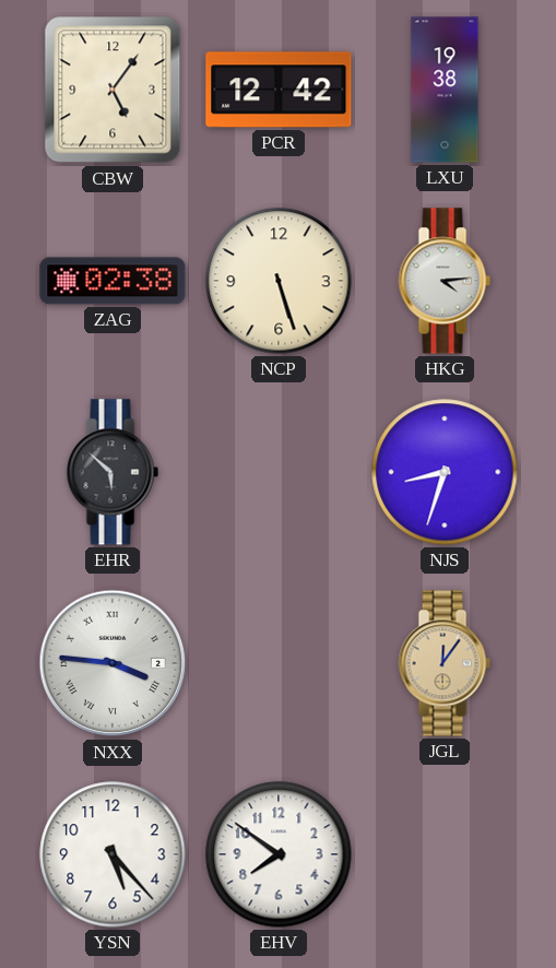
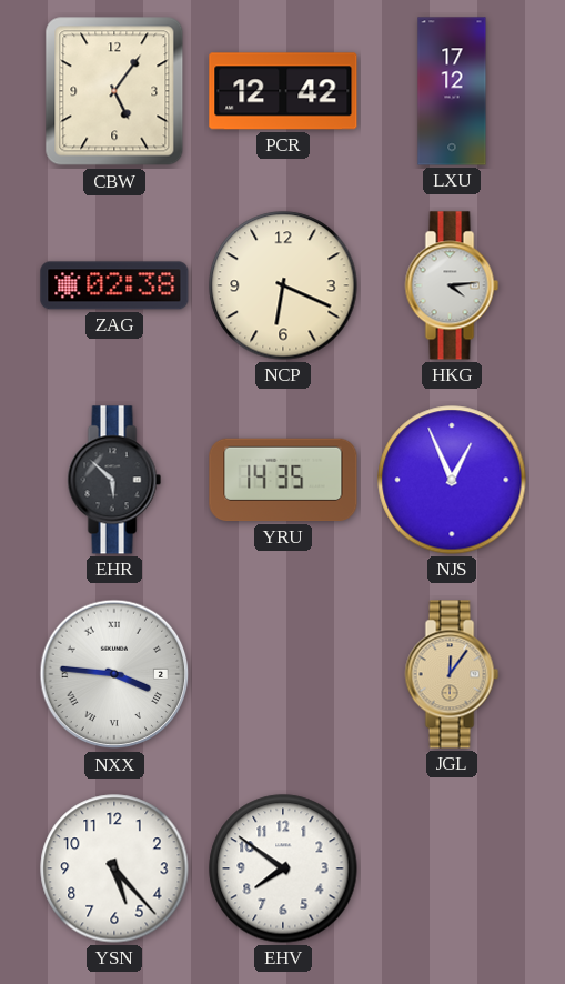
LXU: 19:38 -> 17:12 (452, 91)
NCP: 5:27 -> 6:19 (283, 285)
YRU: none -> 14:35 (283, 480)
NJS: 8:33 -> 12:56 (452, 480)
